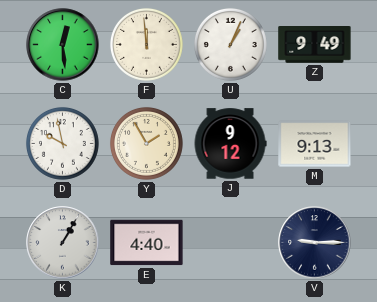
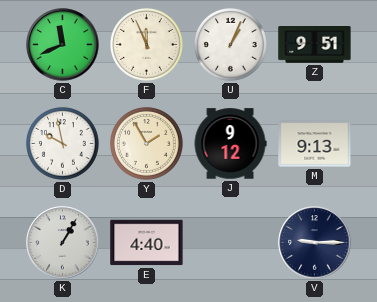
C: 12:29 -> 11:41 (63, 45)
F: 11:59 -> 11:56 (146, 44)
Z: 9:49 -> 9:51 (315, 45)
